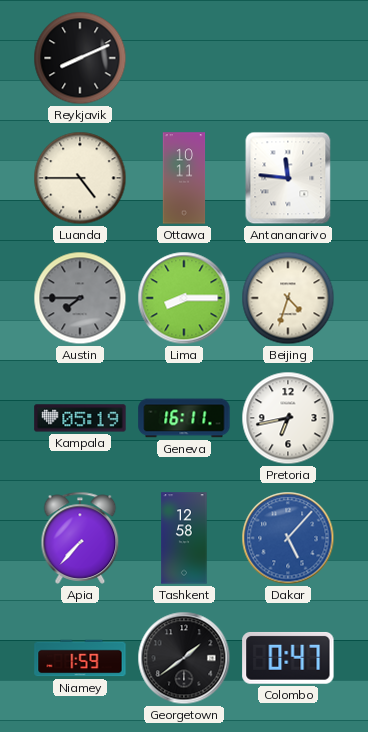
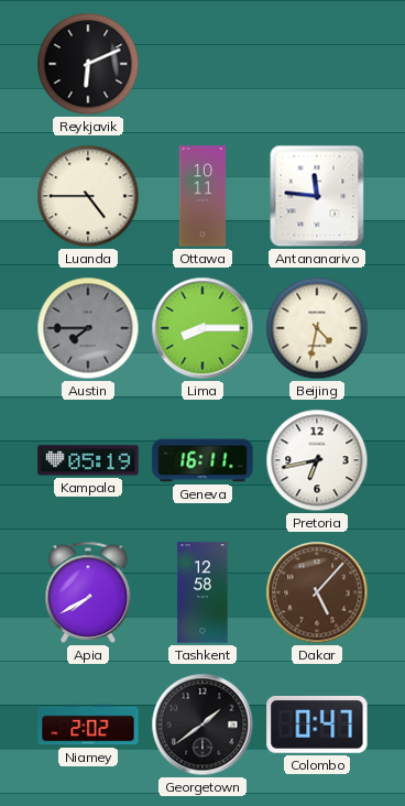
Reykjavik: 8:11 -> 6:11 (88, 64)
Beijing: 4:33 -> 4:32 (317, 328)
Apia: 7:37 -> 7:40 (88, 592)
Dakar dial: blue -> brown (317, 592)
Niamey: 1:59 -> 2:02 (88, 725)
